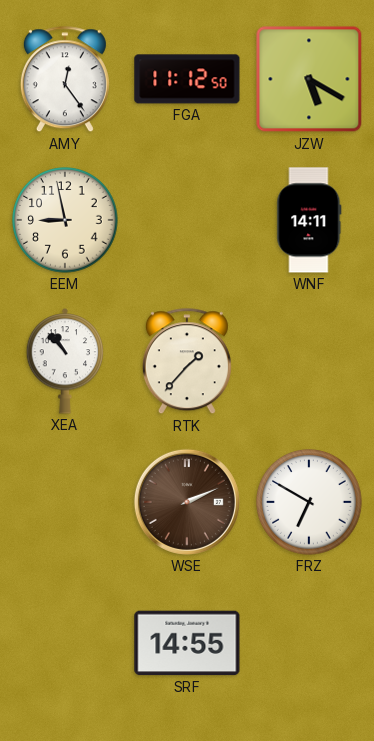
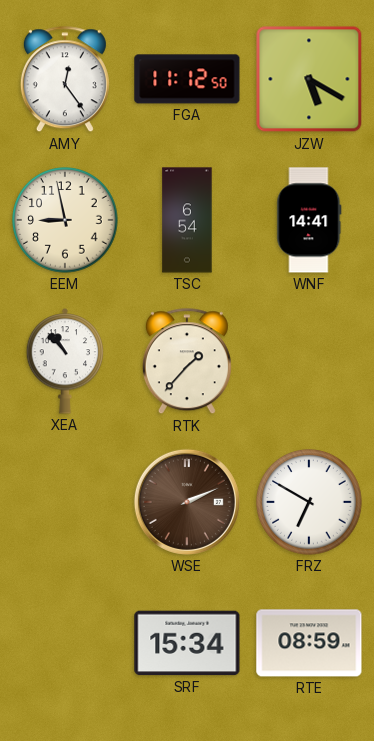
TSC: none -> 6:54 (187, 220)
WNF: 14:11 -> 14:41 (309, 220)
SRF: 14:55 -> 15:34 (187, 643)
RTE: none -> 08:59 (309, 643)
